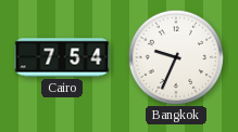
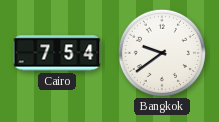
Bangkok: 9:34 -> 9:39 (161, 52)
